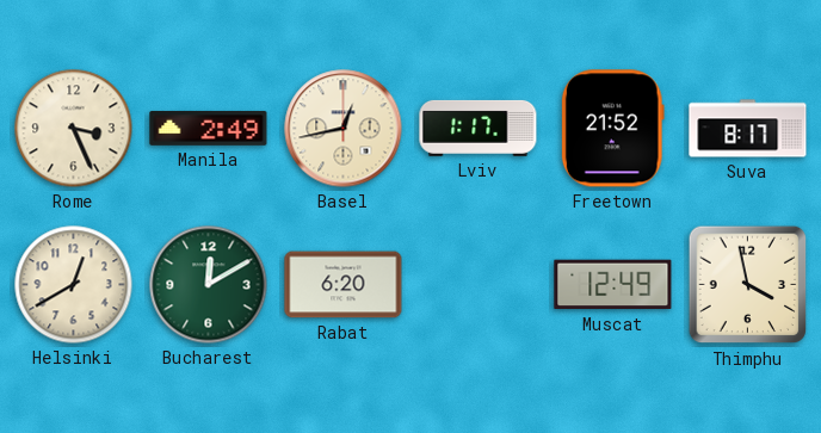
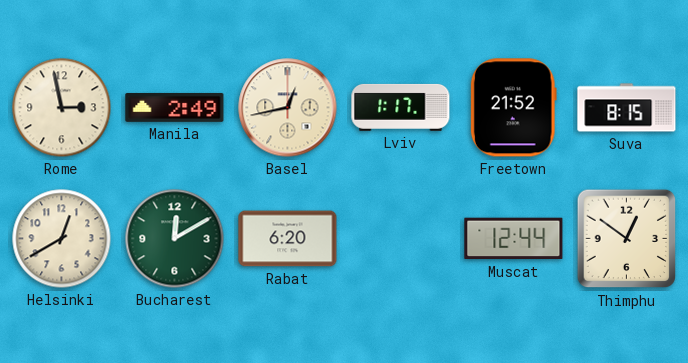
Rome: 3:26 -> 2:58 (62, 108)
Suva: 8:17 -> 8:15 (627, 108)
Muscat: 12:49 -> 12:44 (514, 239)
Thimphu: 3:58 -> 12:51 (627, 239)
